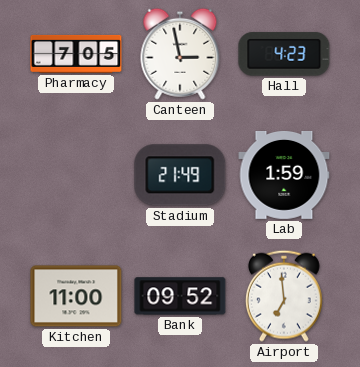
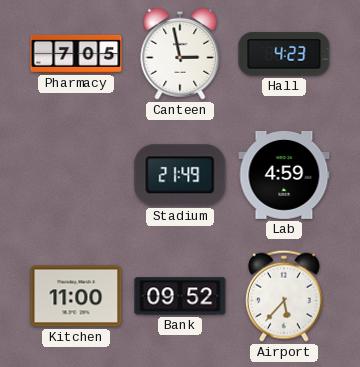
Lab: 1:59 -> 4:59 (284, 175)
Airport: 6:59 -> 5:37 (284, 296)
